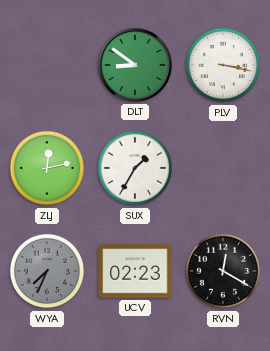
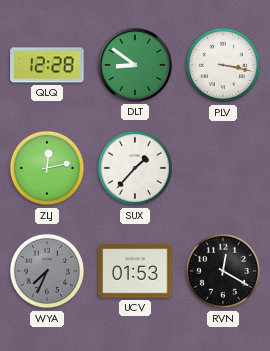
QLQ: none -> 12:28 (47, 65)
SUX: 1:35 -> 1:37 (135, 168)
UCV: 02:23 -> 01:53 (135, 271)
